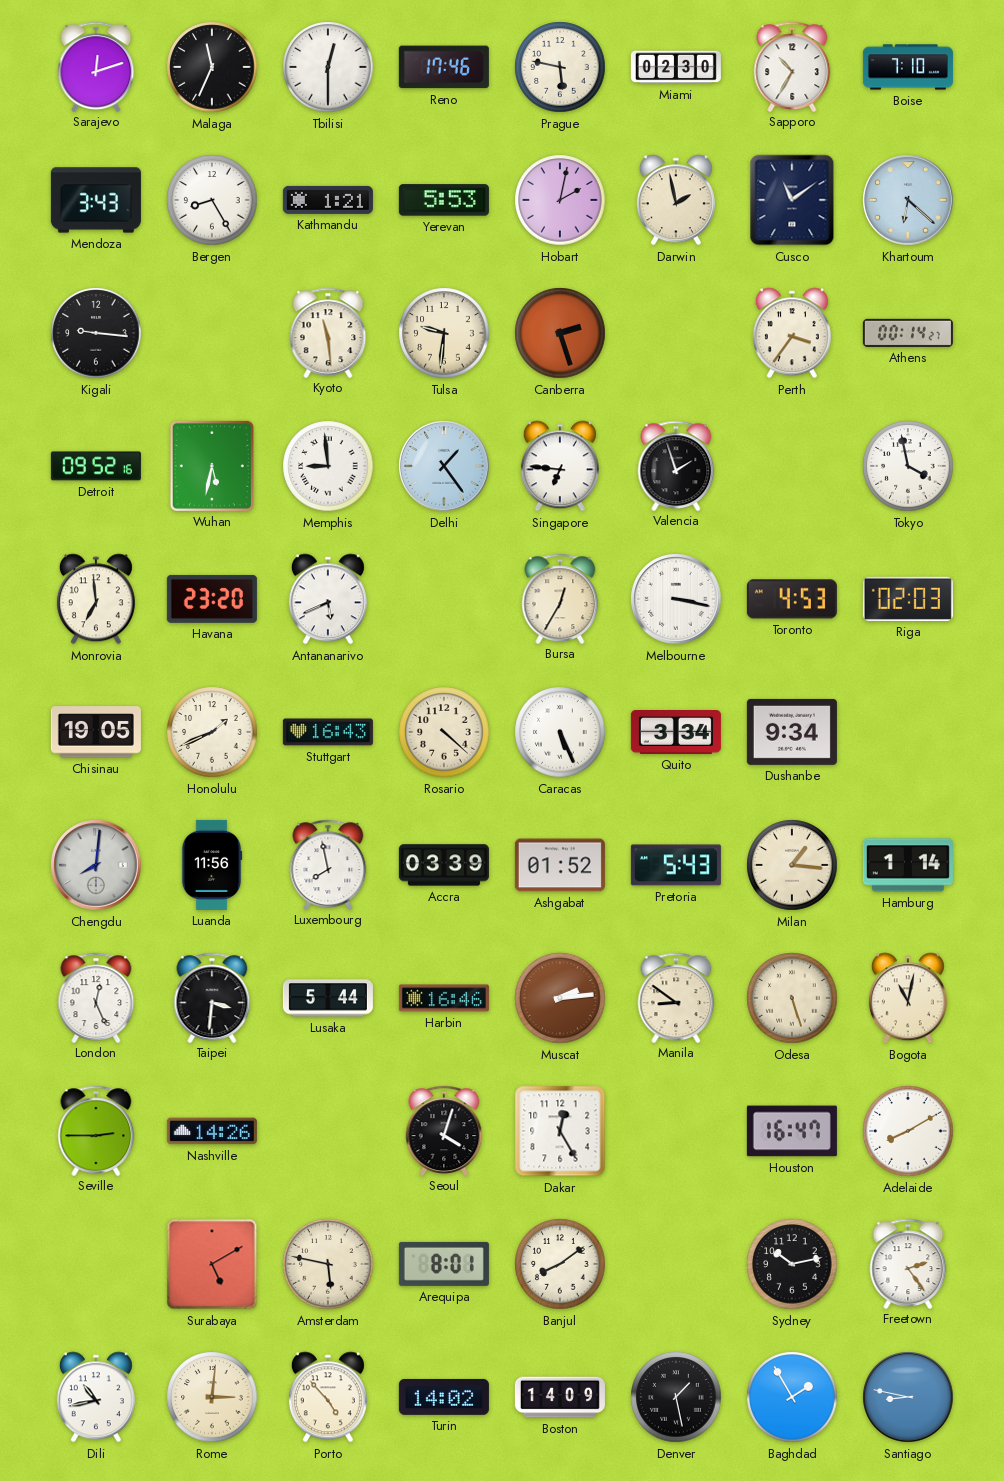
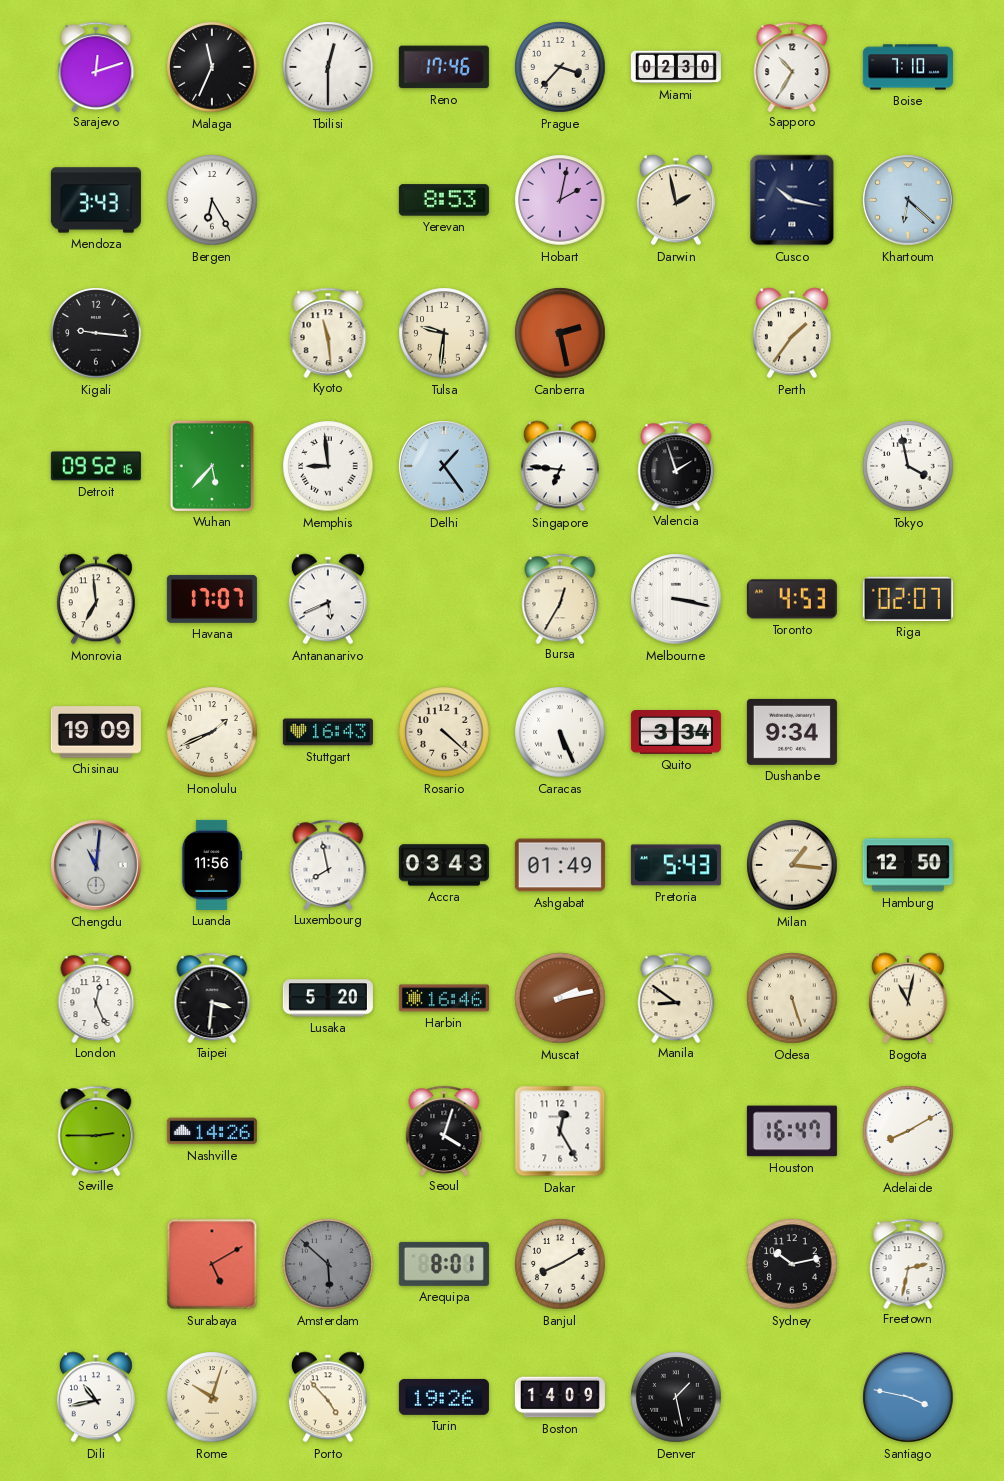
Prague: 5:47 -> 3:37 (560, 67)
Bergen: 8:25 -> 6:25 (212, 200)
Kathmandu: 1:21 -> none (328, 200)
Yerevan: 5:53 -> 8:53 (444, 200)
Cusco: 11:09 -> 10:17 (792, 200)
Canberra: 2:27 -> 2:28 (560, 333)
Perth: 3:36 -> 1:36 (792, 333)
Athens: 00:14 -> none (908, 333)
Wuhan: 5:32 -> 5:37 (212, 466)
Havana: 23:20 -> 17:07 (212, 599)
Riga: 02:03 -> 02:07 (908, 599)
Chisinau: 19:05 -> 19:09 (96, 732)
Chengdu: 8:01 -> 11:01 (96, 865)
Accra: 03:39 -> 03:43 (444, 865)
Ashgabat: 01:52 -> 01:49 (560, 865)
Hamburg: 1:14 -> 12:50 (908, 865)
Lusaka: 5:44 -> 5:20 (328, 998)
Muscat: 2:14 -> 2:13 (560, 998)
Amsterdam: 5:47 -> 5:52 (328, 1264)
Amsterdam dial: cream -> grey (328, 1264)
Banjul: 8:09 -> 8:10 (560, 1264)
Freetown: 2:24 -> 2:32 (908, 1263)
Rome: 3:01 -> 10:03 (212, 1397)
Turin: 14:02 -> 19:26 (444, 1397)
Baghdad: 1:55 -> none (792, 1397)
Santiago: 8:47 -> 3:47 (908, 1397)
